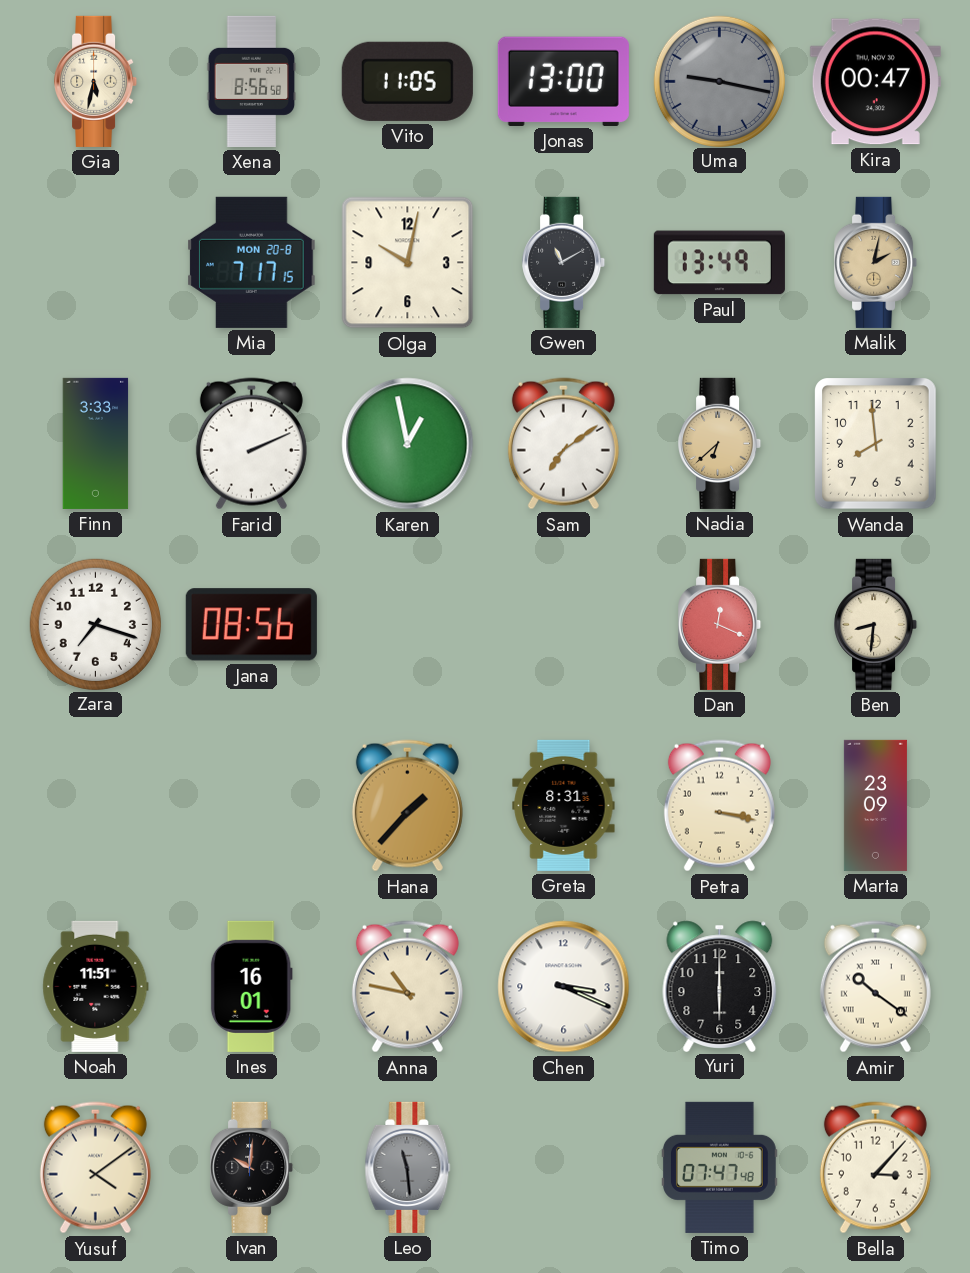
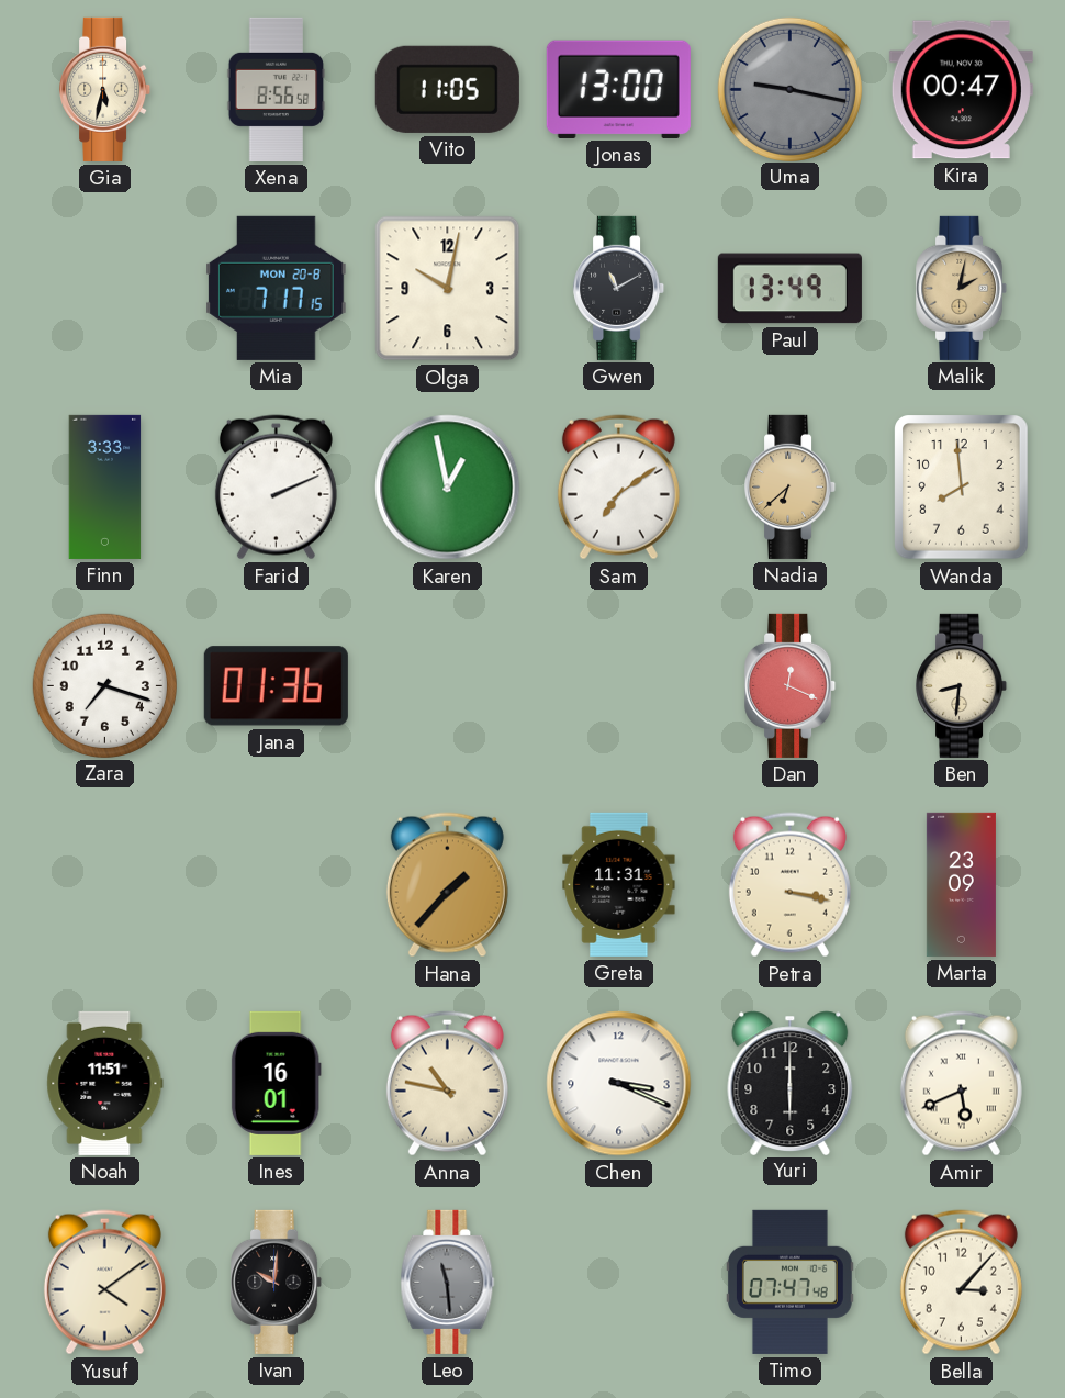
Jana: 08:56 -> 01:36 (276, 686)
Greta: 8:31 -> 11:31 (619, 884)
Amir: 10:21 -> 5:41 (961, 1084)
